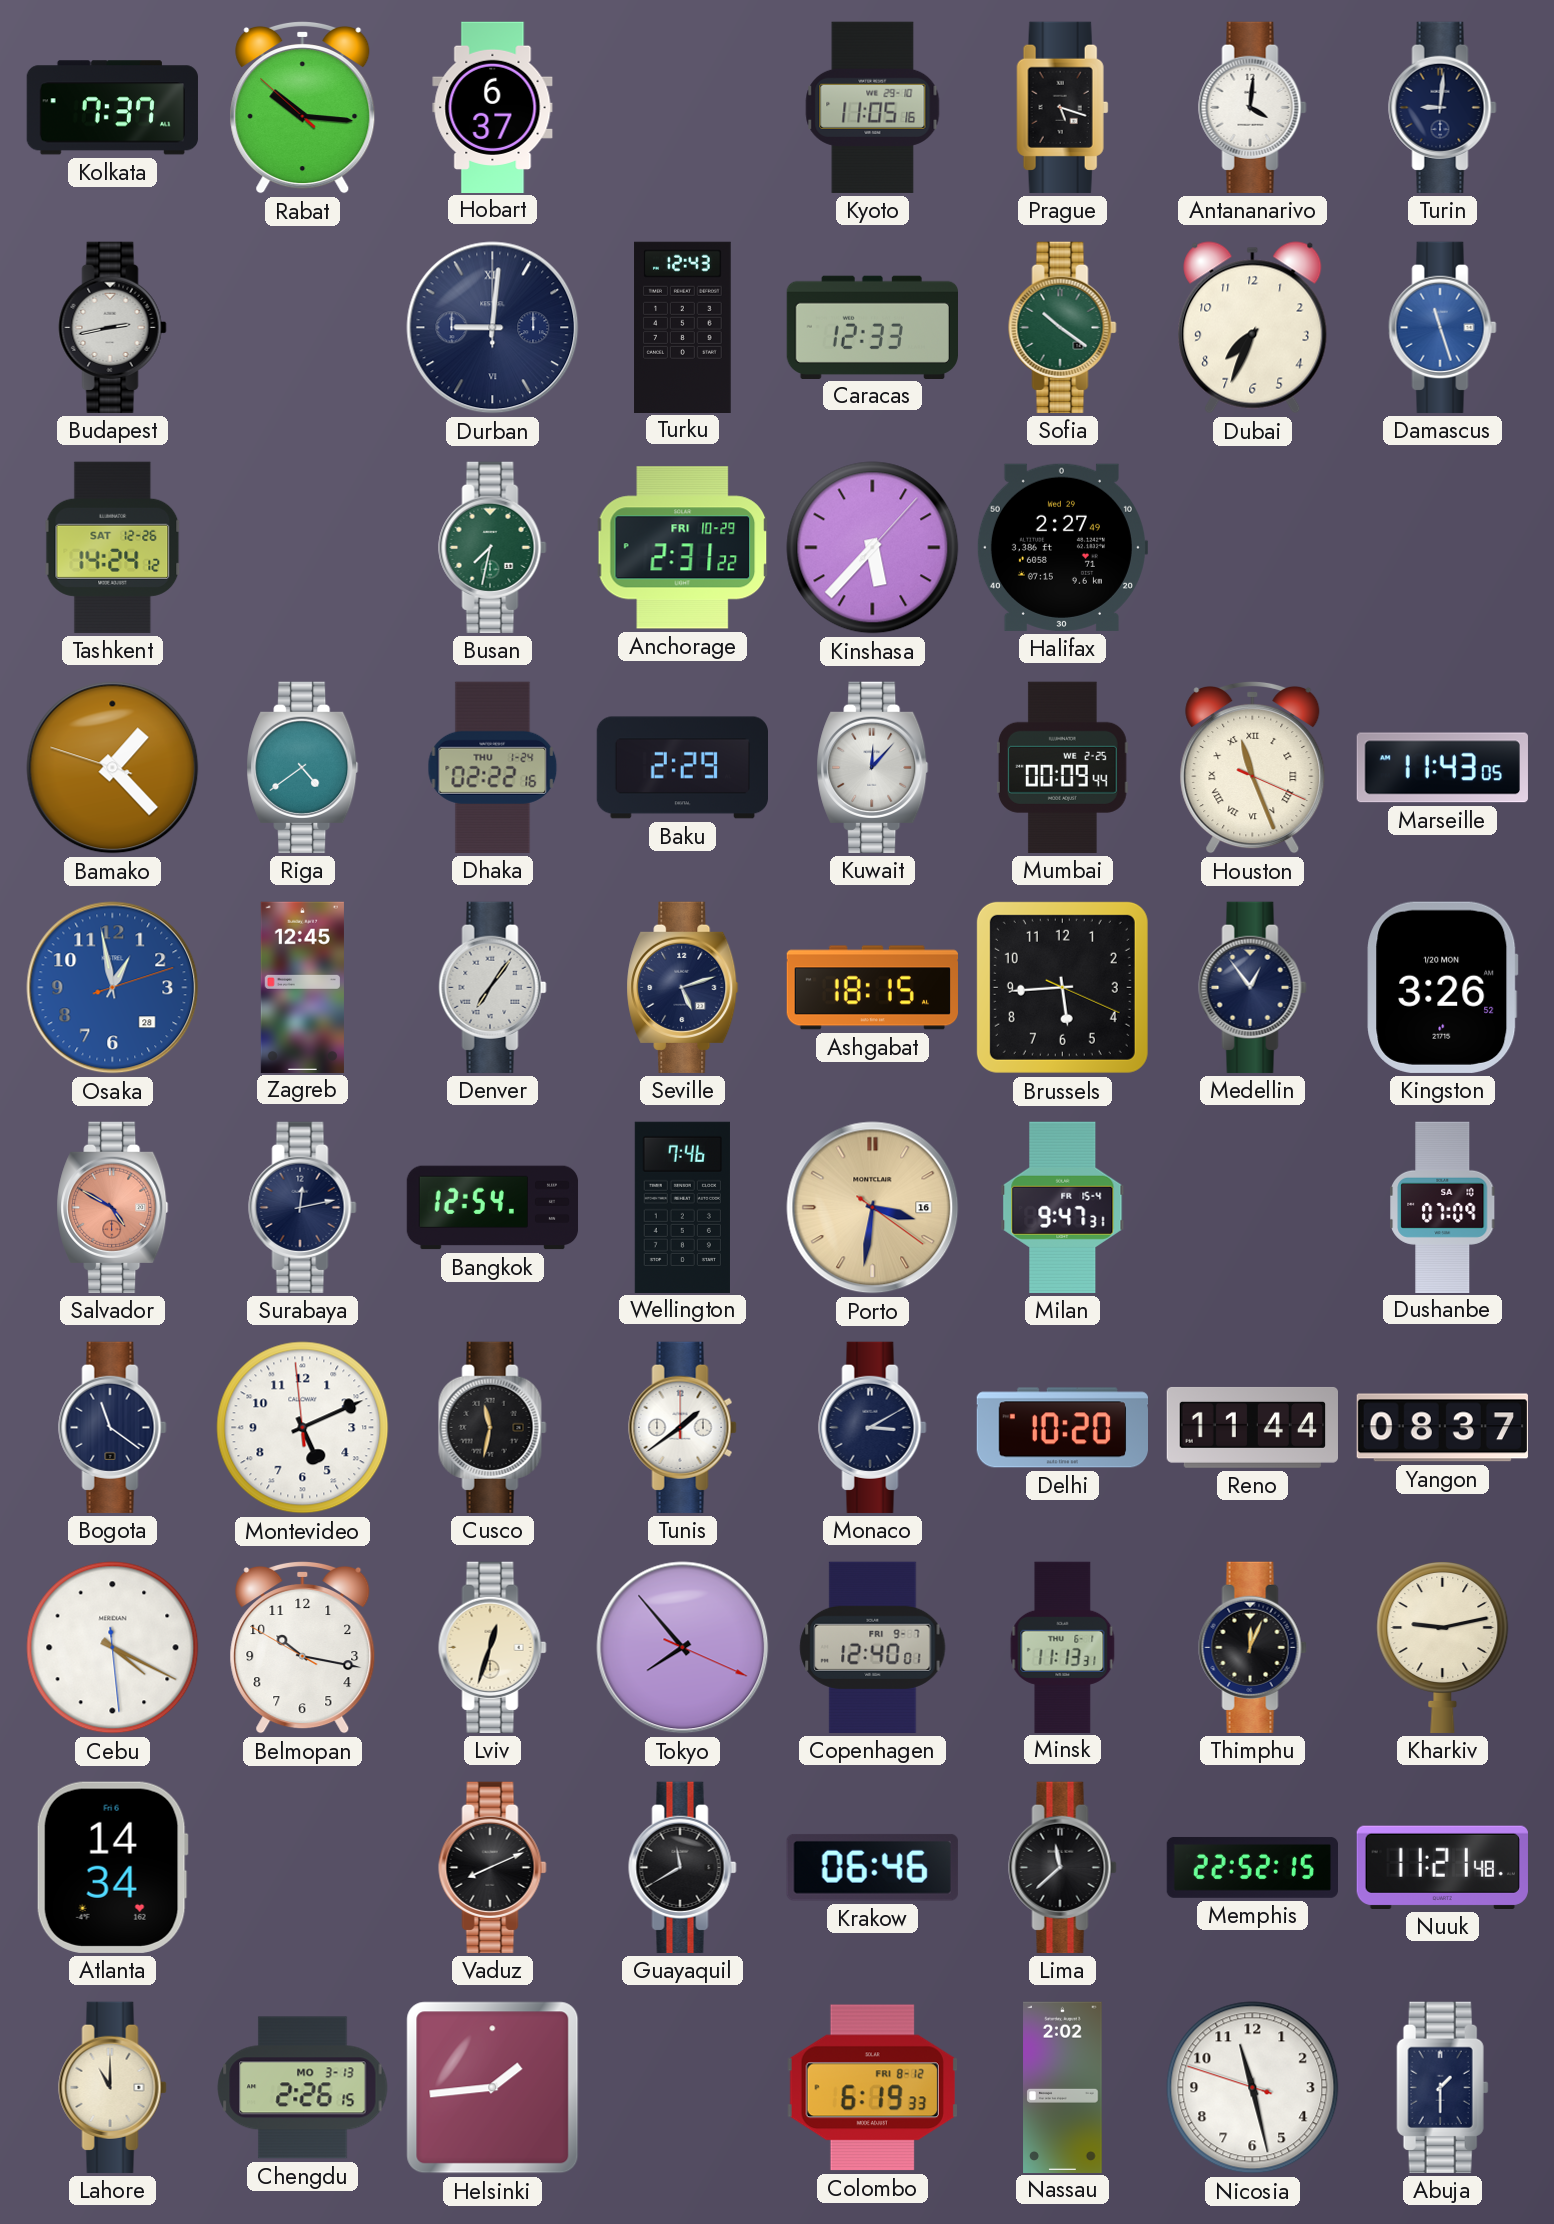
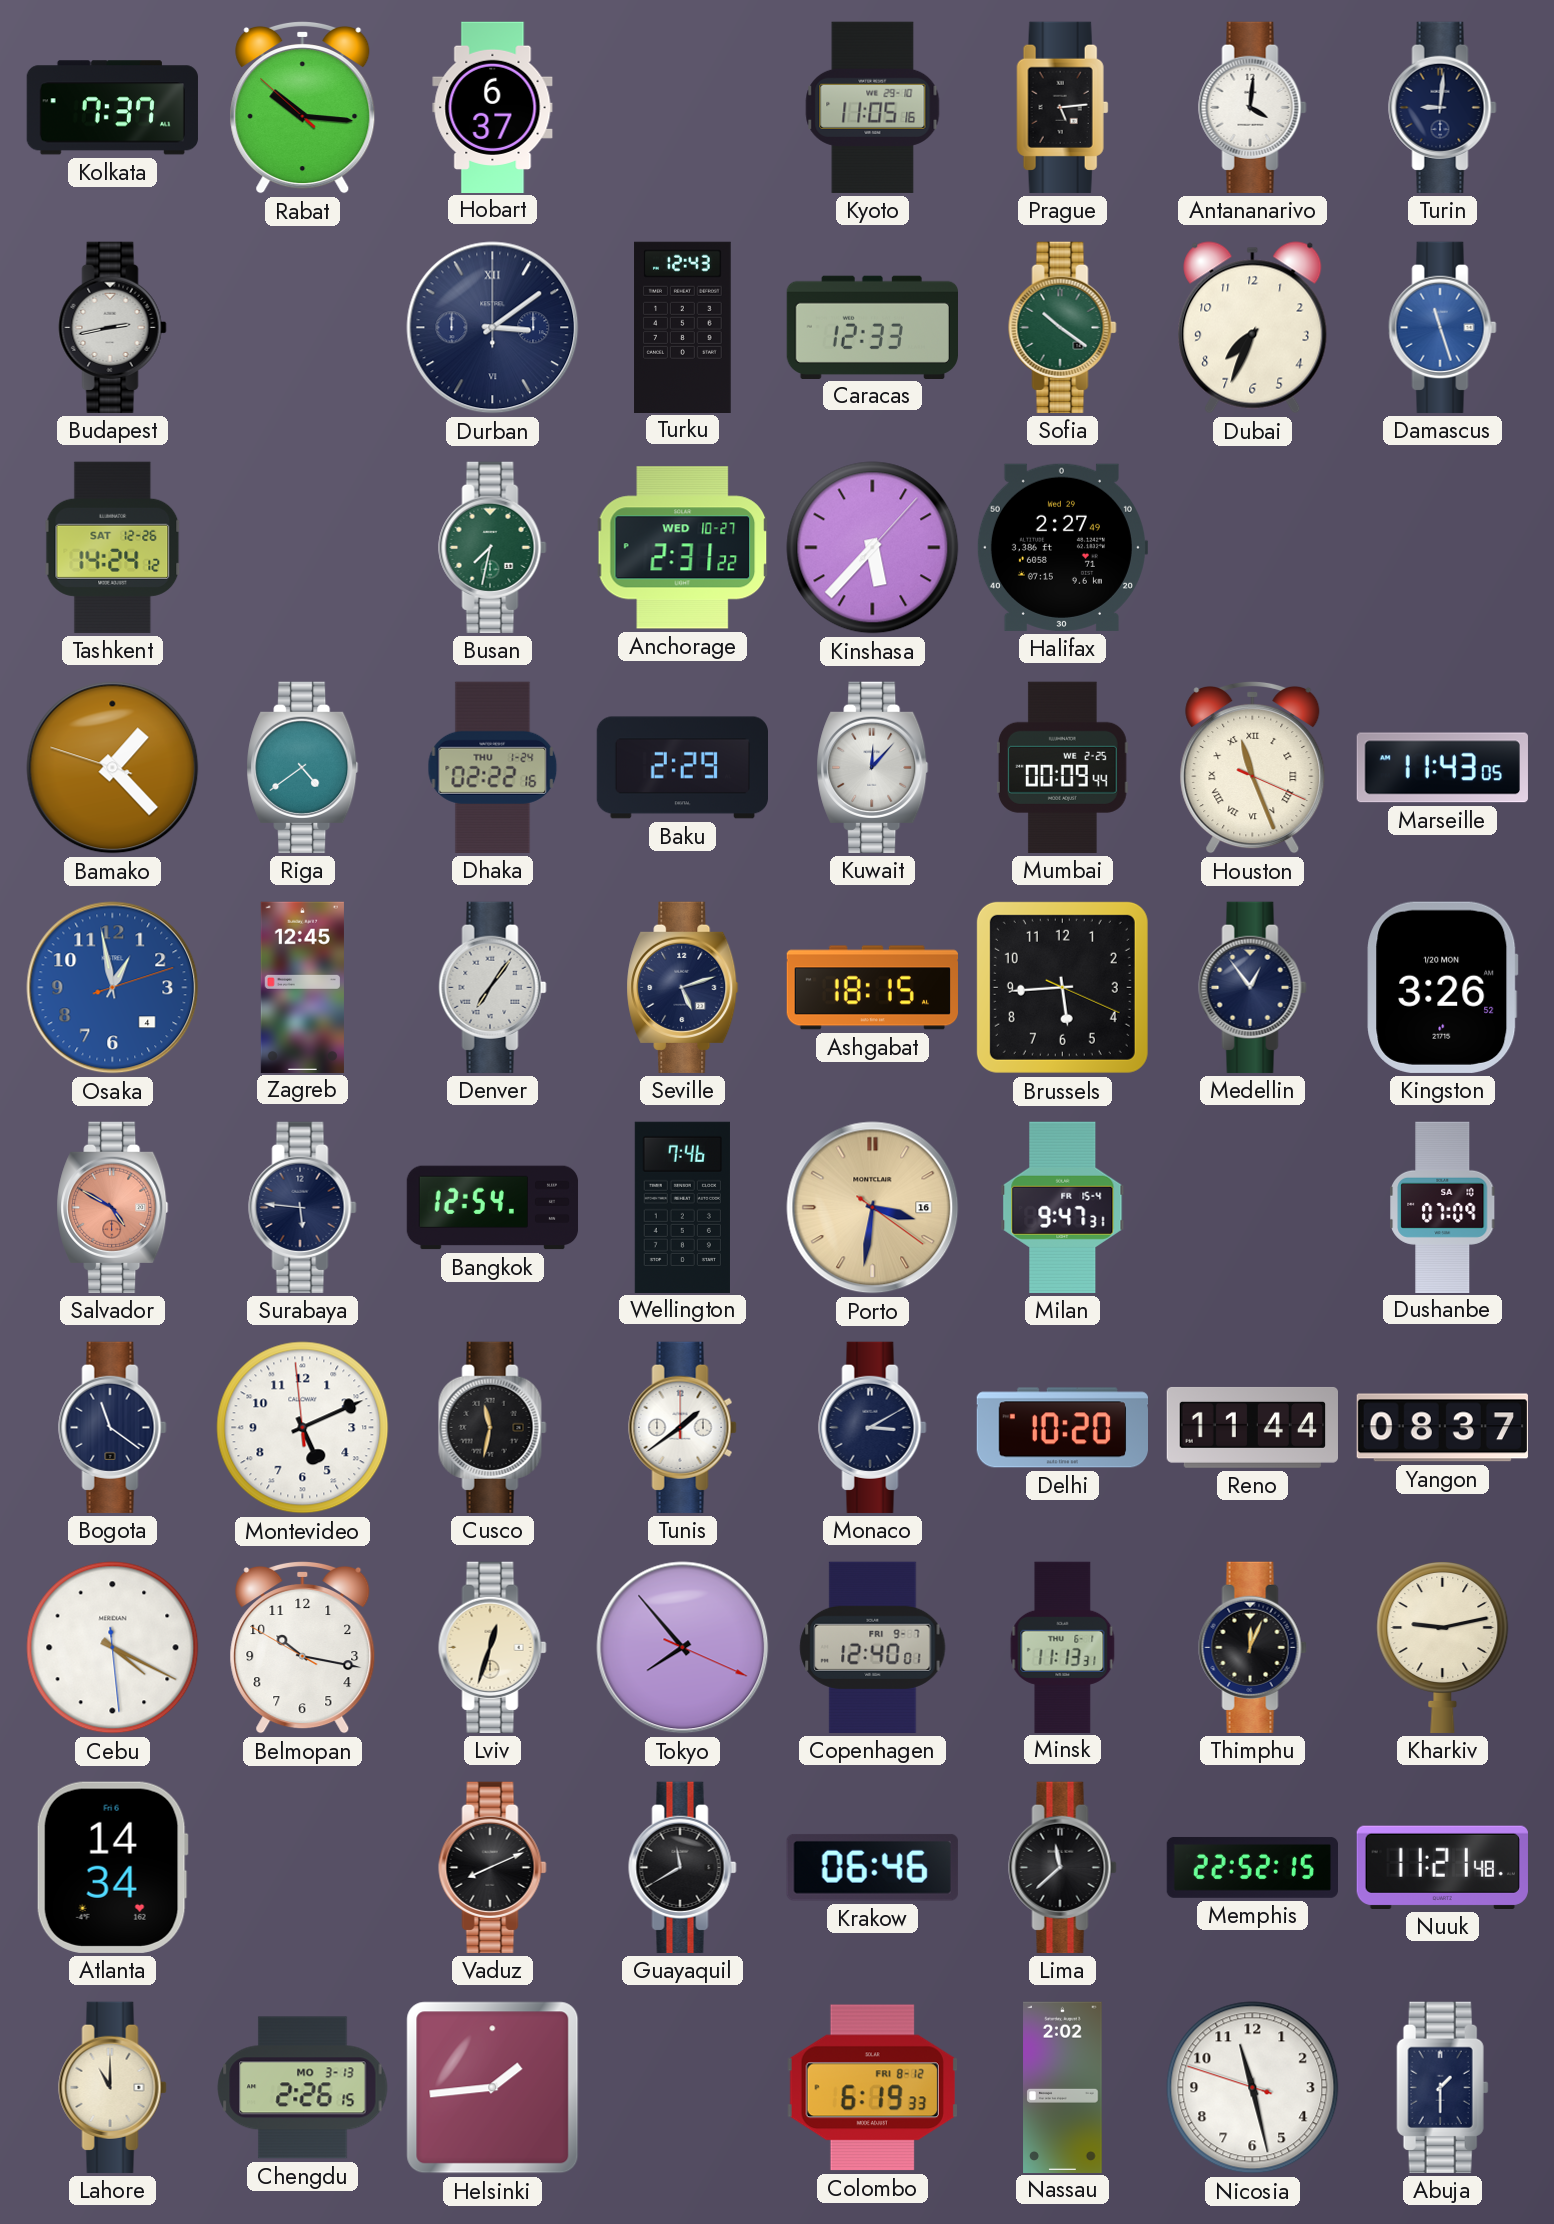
Prague: 5:18 -> 5:14 (1063, 107)
Durban: 9:01 -> 3:09 (493, 328)
Anchorage date: FRI 10-29 -> WED 10-27 (683, 548)
Osaka date: 28 -> 4 (113, 988)
Surabaya: 12:13 -> 5:46 (303, 1207)
